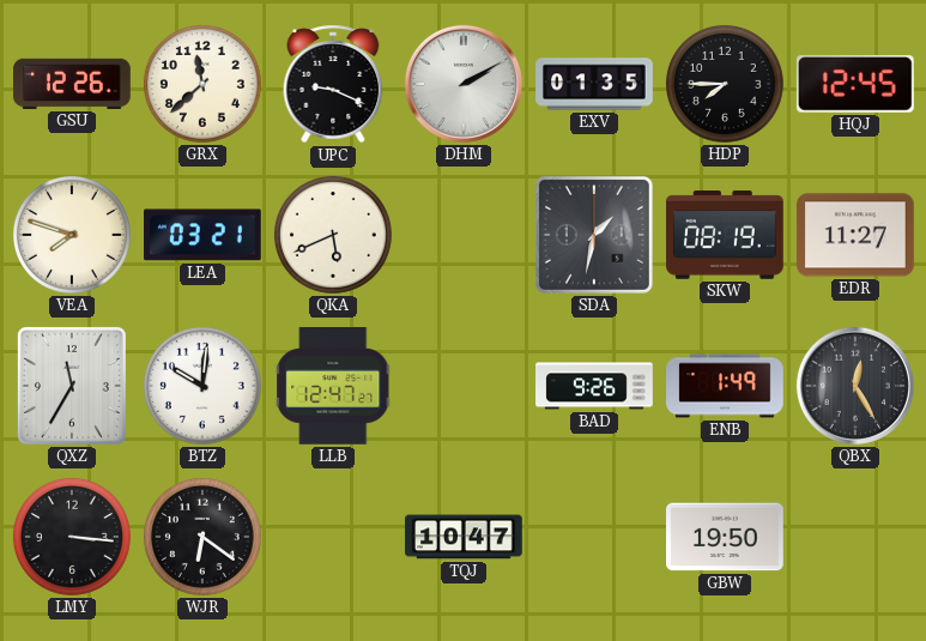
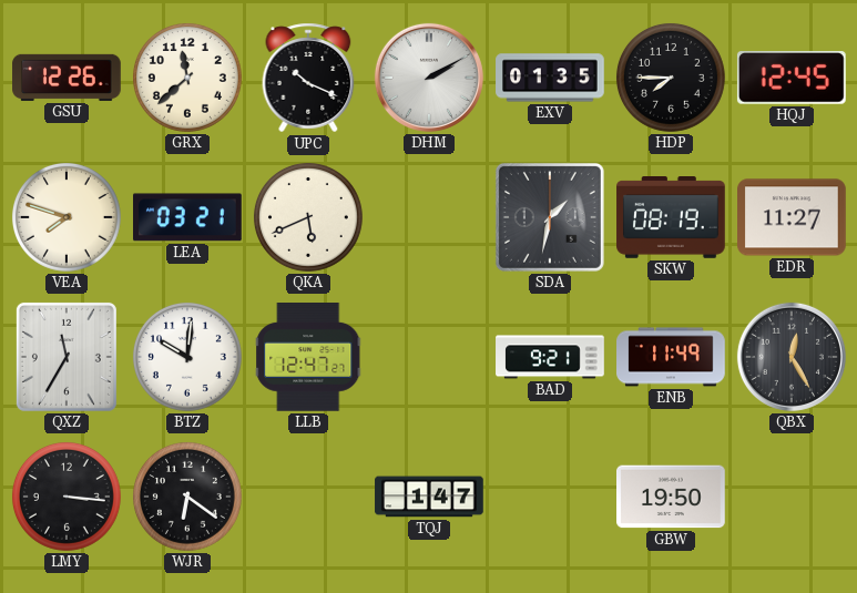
UPC: 9:19 -> 10:19 (308, 78)
BAD: 9:26 -> 9:21 (550, 357)
ENB: 1:49 -> 11:49 (671, 357)
TQJ: 10:47 -> 1:47 (429, 497)
